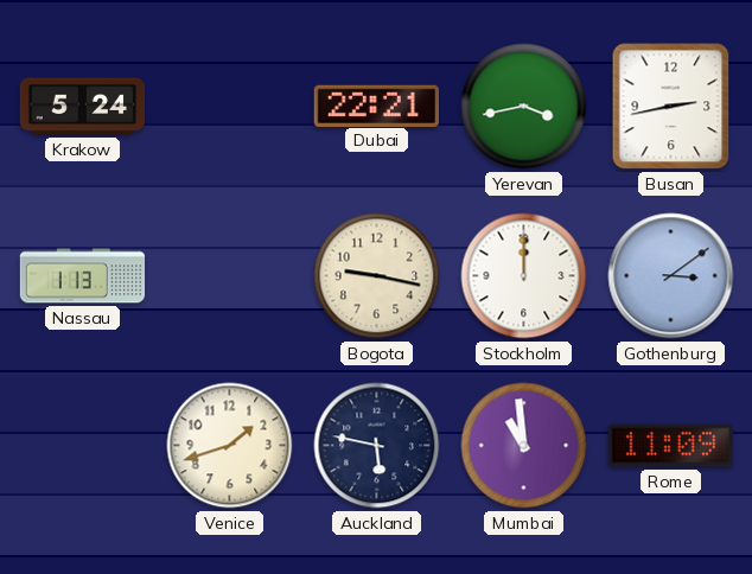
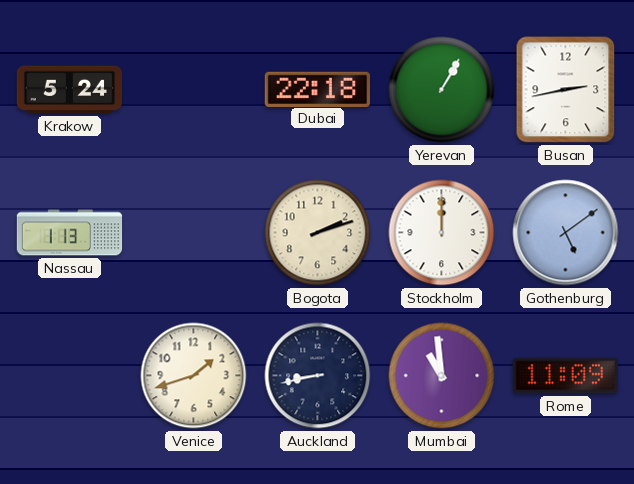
Dubai: 22:21 -> 22:18 (317, 89)
Yerevan: 3:43 -> 1:05 (442, 90)
Bogota: 9:17 -> 2:12 (318, 233)
Gothenburg: 3:09 -> 5:09 (566, 233)
Auckland: 5:47 -> 8:43 (318, 376)
